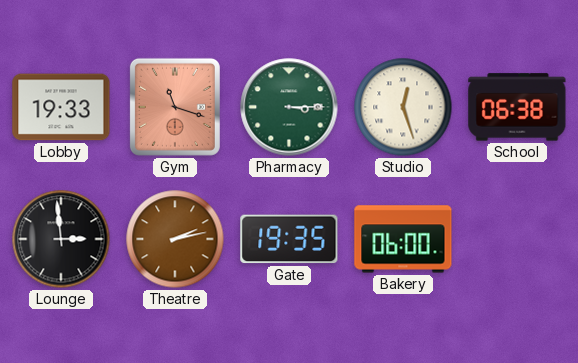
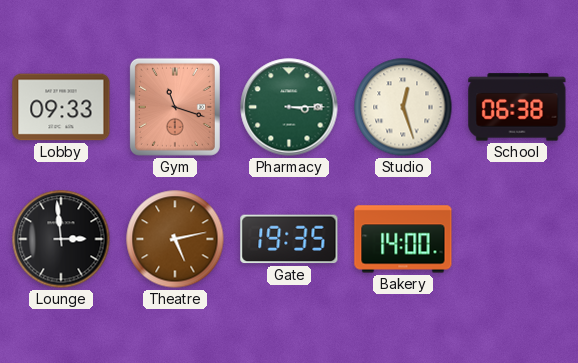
Lobby: 19:33 -> 09:33 (61, 107)
Theatre: 2:13 -> 5:13 (175, 239)
Bakery: 06:00 -> 14:00 (403, 239)
